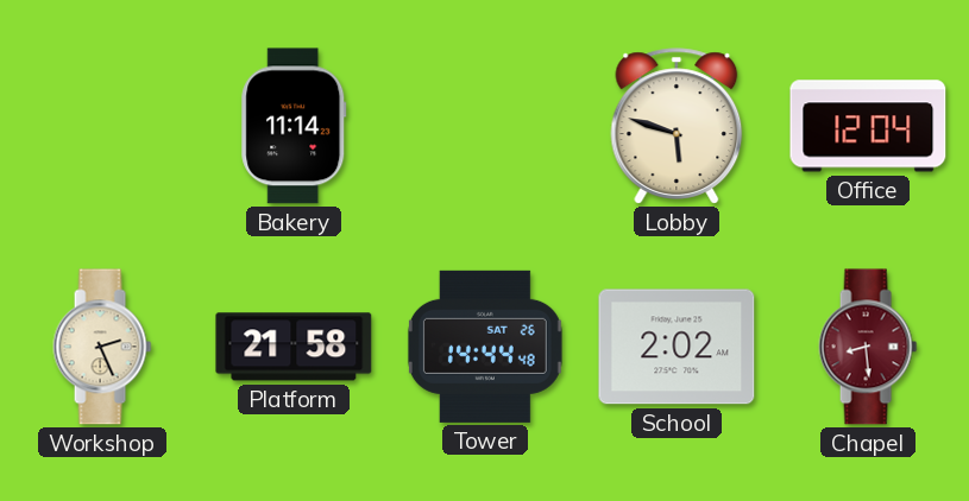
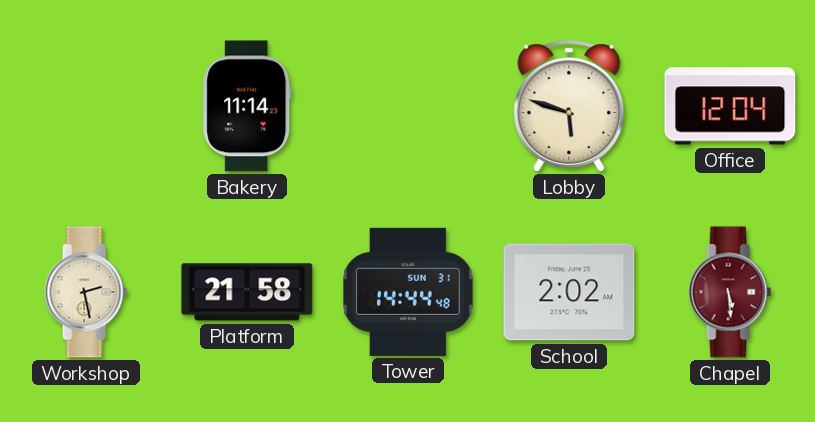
Workshop: 2:26 -> 2:28 (86, 292)
Tower date: SAT 26 -> SUN 31 (408, 292)
Chapel: 8:29 -> 5:29 (730, 292)
